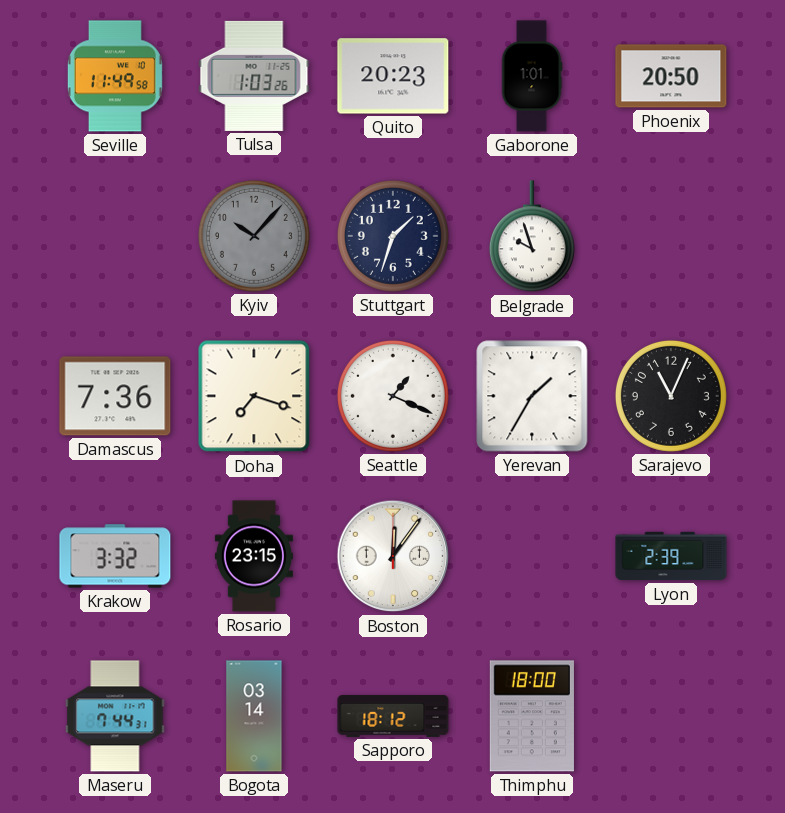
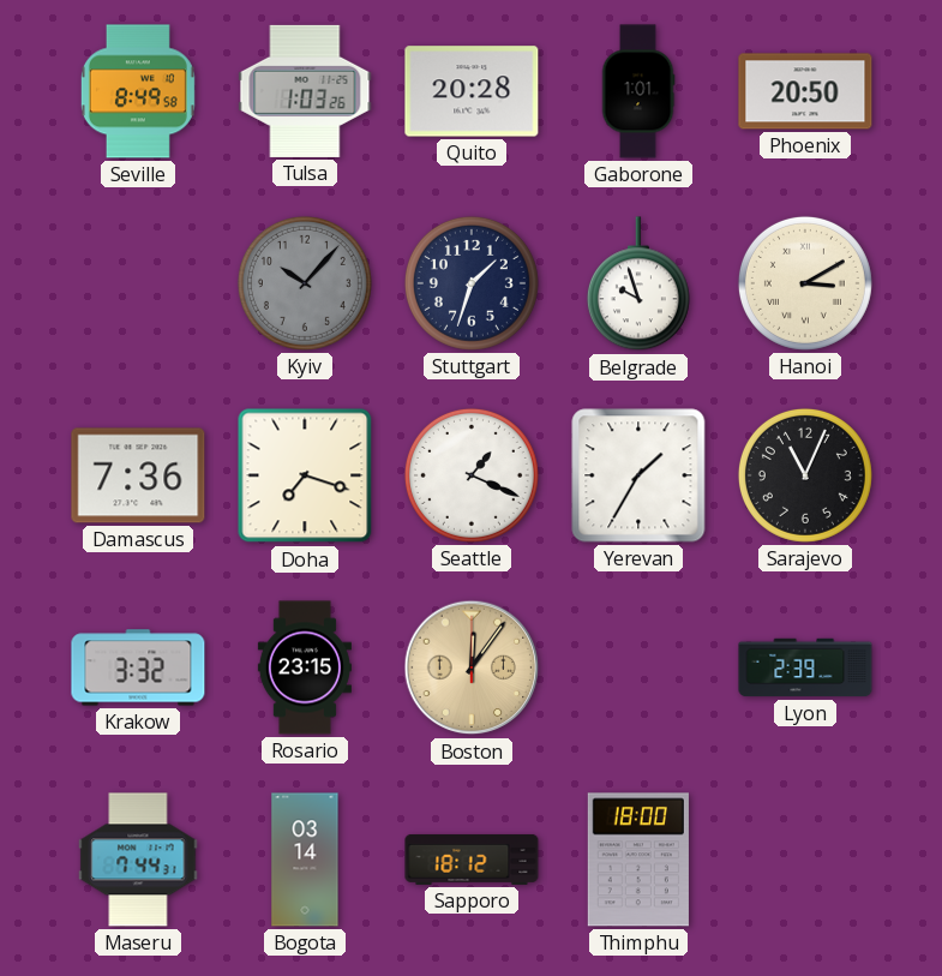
Seville: 11:49 -> 8:49 (138, 91)
Quito: 20:23 -> 20:28 (472, 91)
Hanoi: none -> 3:10 (805, 283)
Boston dial: white -> champagne (472, 667)
